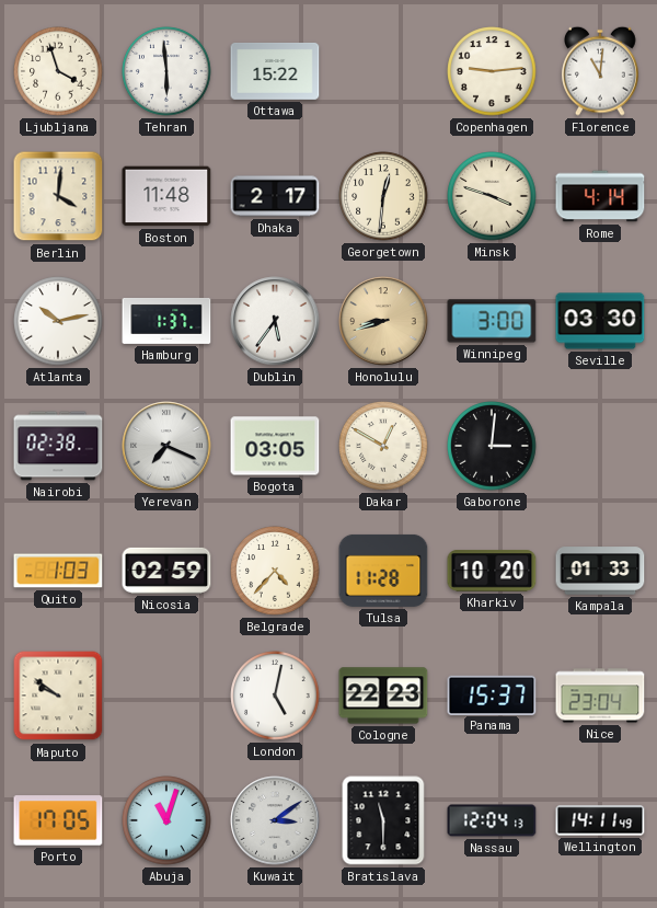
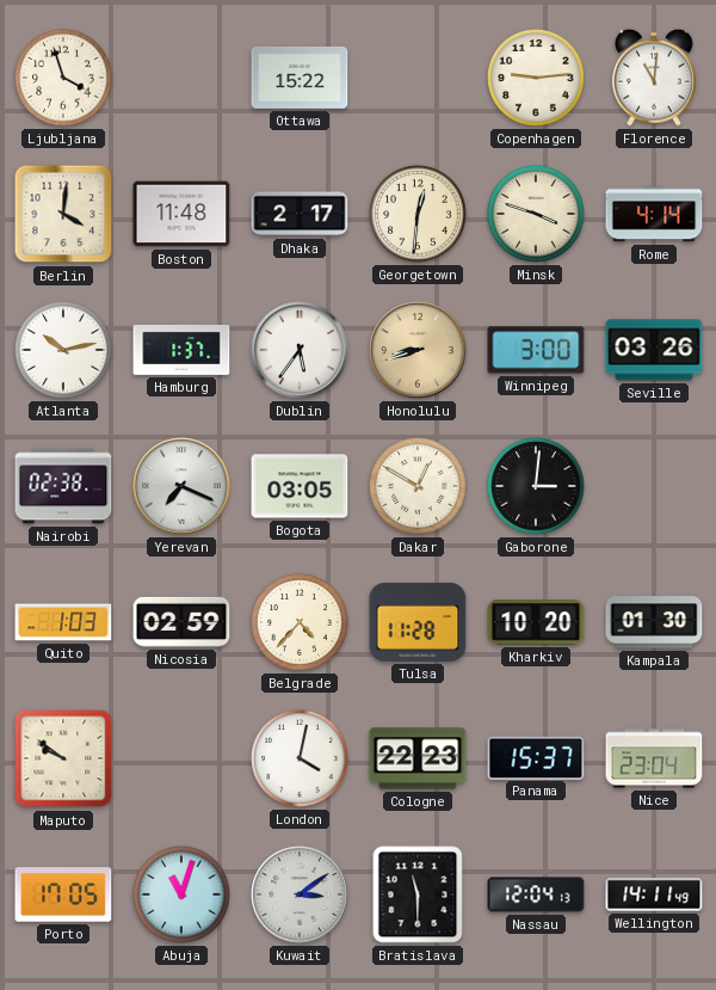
Tehran: 5:59 -> none (166, 71)
Seville: 03:30 -> 03:26 (654, 350)
Kampala: 01:33 -> 01:30 (654, 622)
London: 5:02 -> 4:02 (300, 758)
